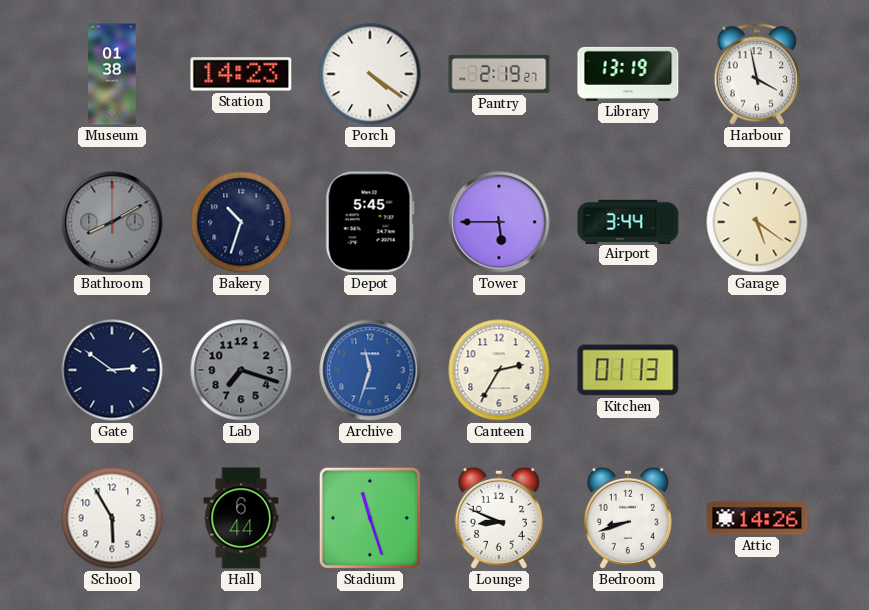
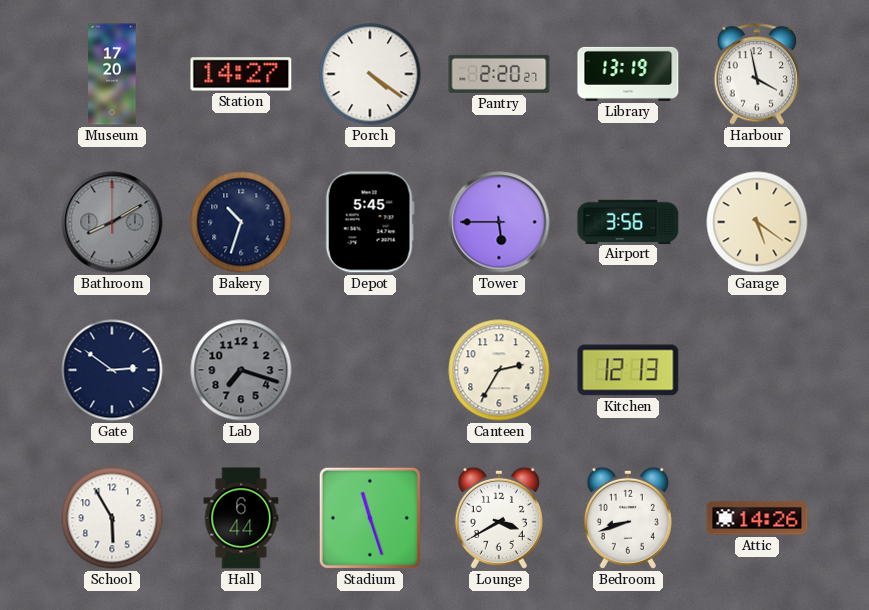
Museum: 01:38 -> 17:20 (112, 74)
Station: 14:23 -> 14:27 (241, 74)
Pantry: 2:19 -> 2:20 (499, 74)
Airport: 3:44 -> 3:56 (628, 221)
Archive: 11:33 -> none (370, 370)
Kitchen: 01:13 -> 12:13 (628, 370)
Lounge: 8:49 -> 3:40 (499, 518)
